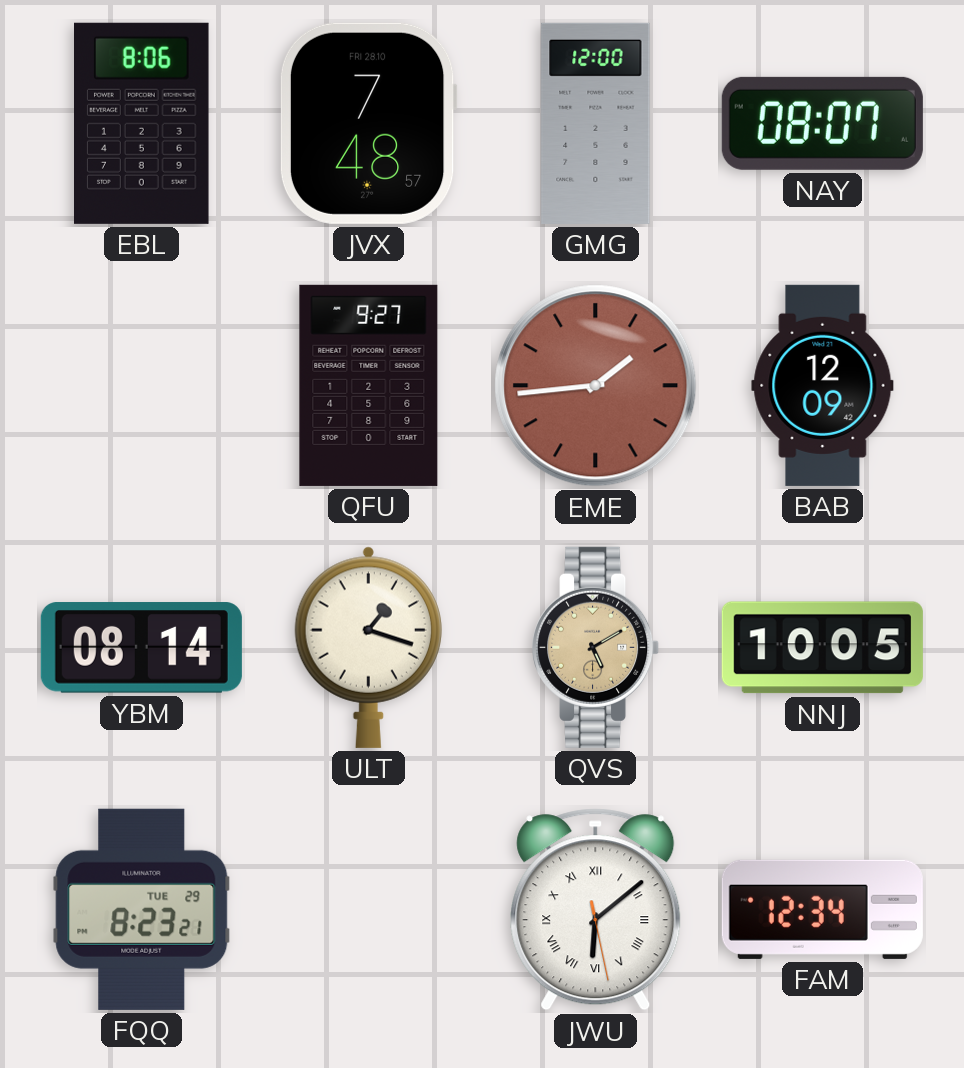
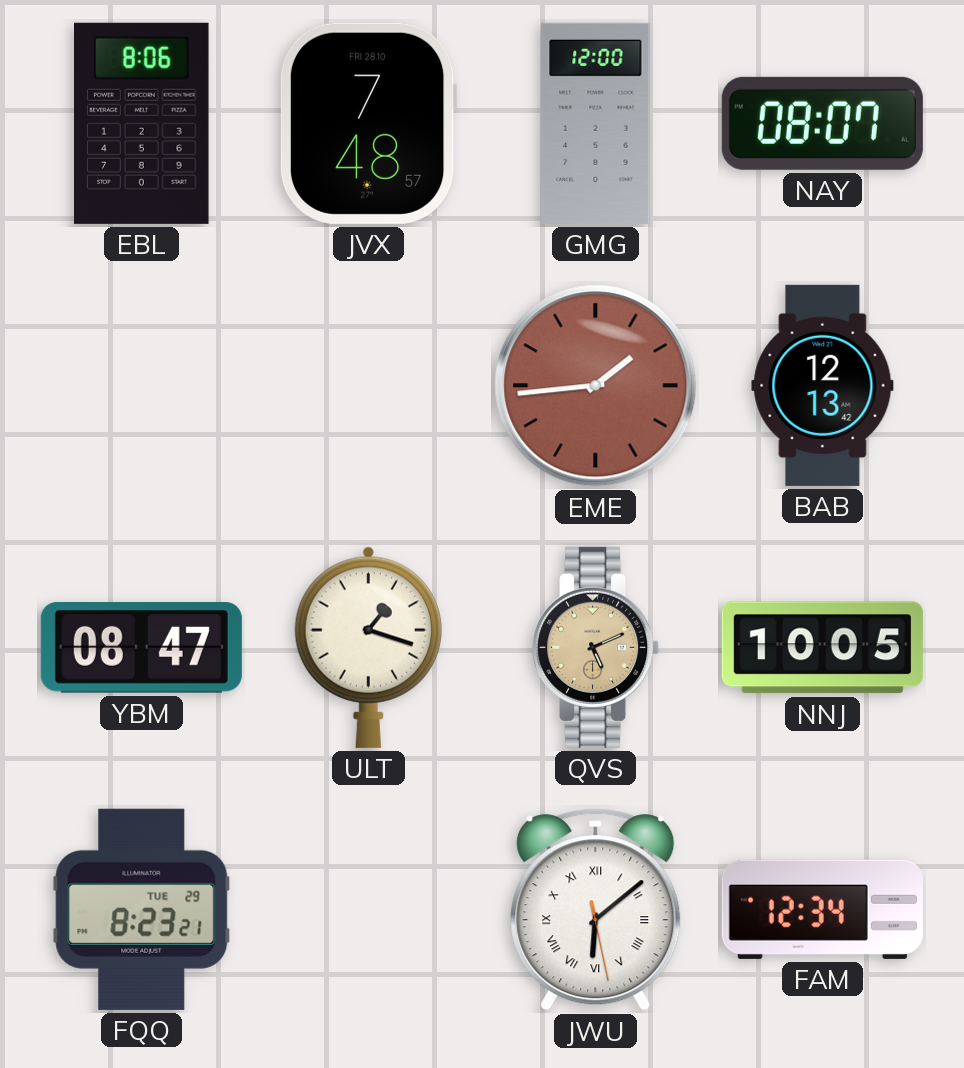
QFU: 9:27 -> none (369, 385)
BAB: 12:09 -> 12:13 (823, 385)
YBM: 08:14 -> 08:47 (141, 648)
QVS: 5:10 -> 5:11 (596, 647)
